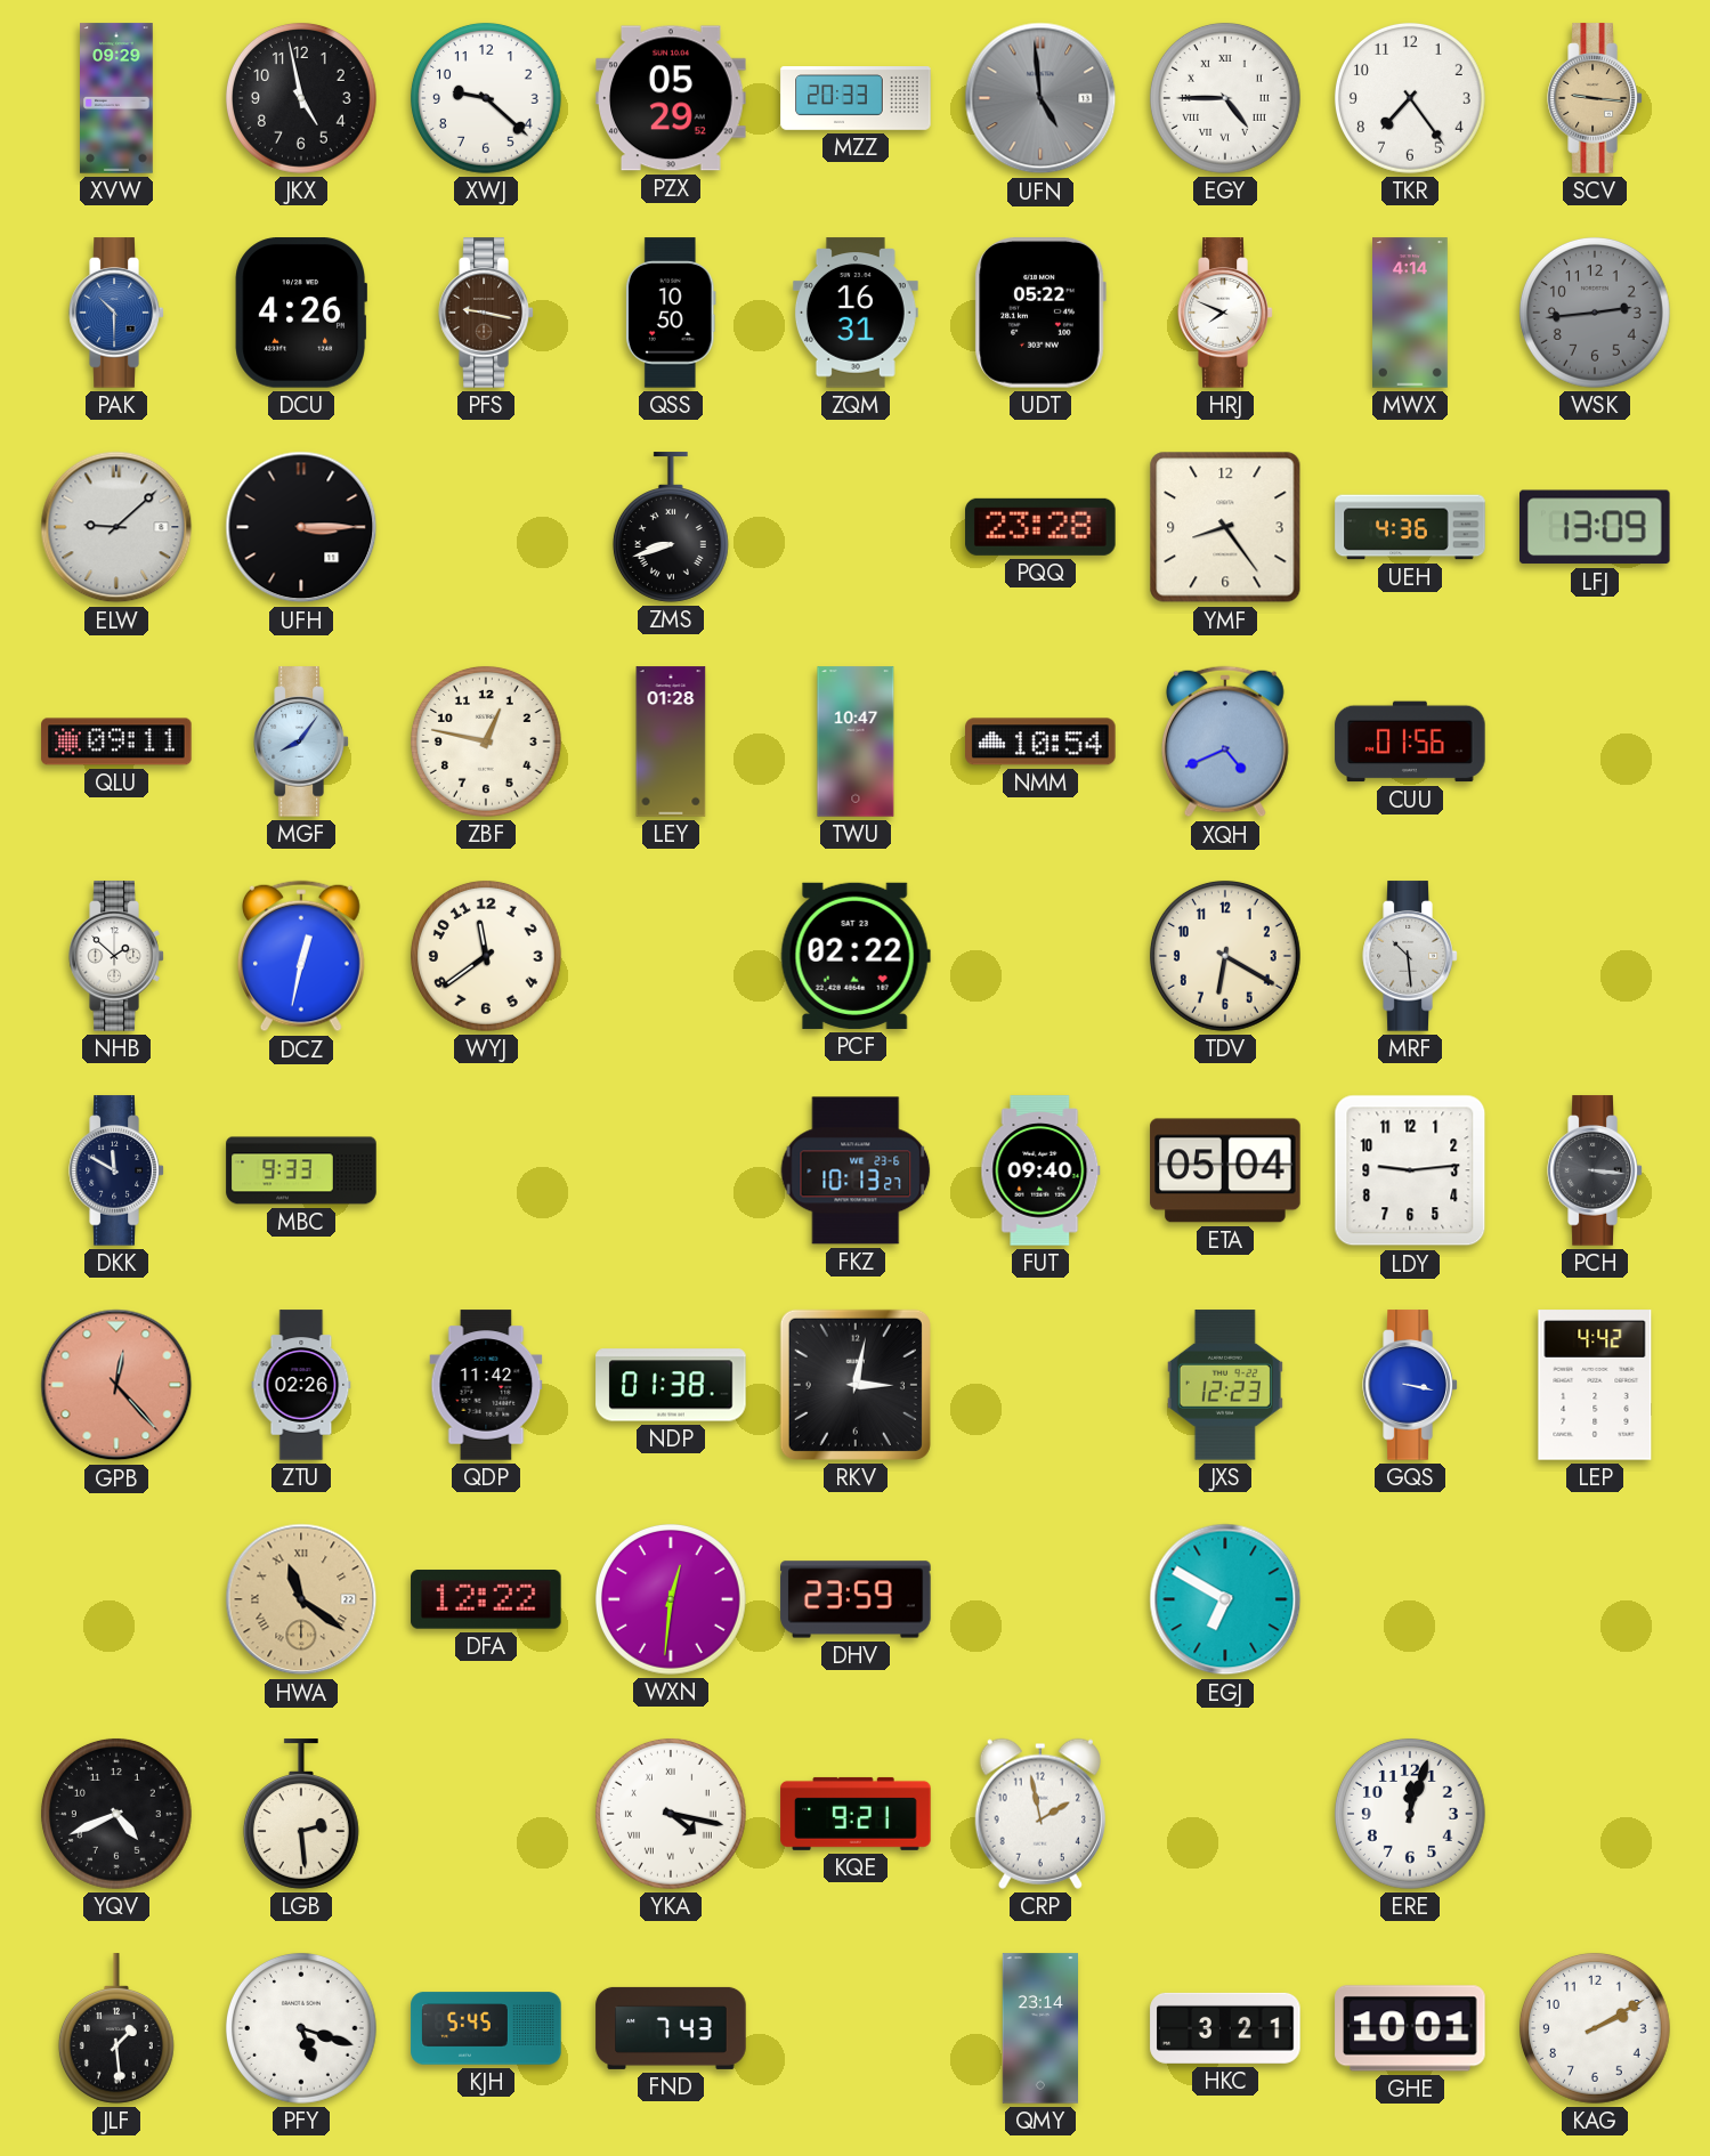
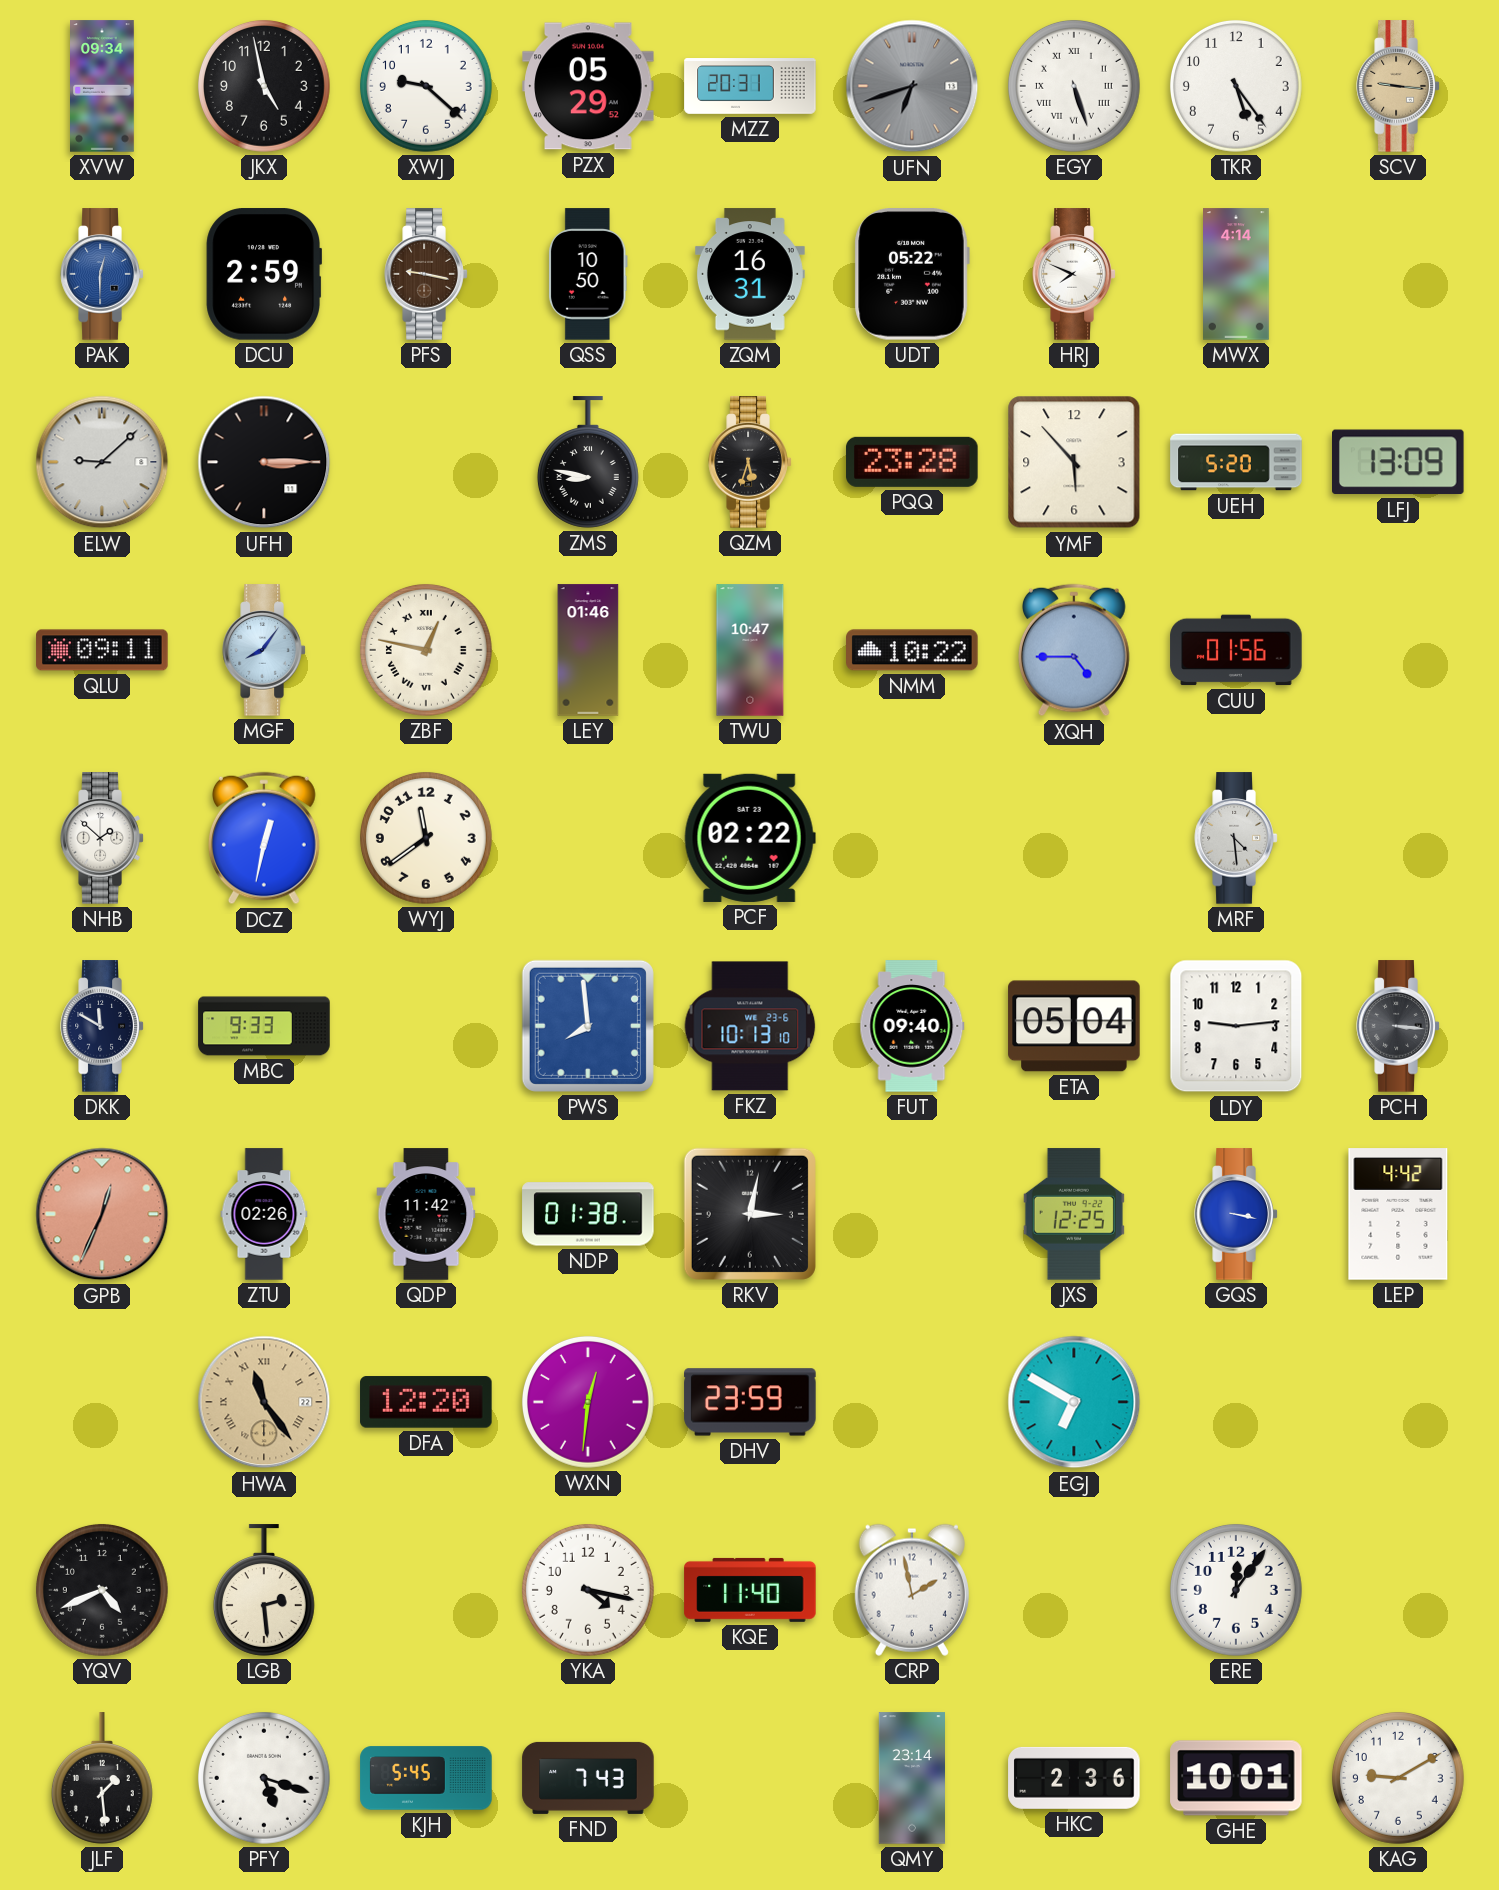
XVW: 09:29 -> 09:34 (103, 86)
MZZ: 20:33 -> 20:31 (750, 86)
UFN: 4:59 -> 6:42 (912, 86)
EGY: 4:45 -> 5:27 (1074, 86)
TKR: 7:24 -> 5:24 (1236, 86)
PAK: 10:30 -> 12:30 (102, 274)
DCU: 4:26 -> 2:59 (263, 274)
WSK: 2:44 -> none (1595, 313)
ZMS: 8:42 -> 8:47 (588, 462)
QZM: none -> 5:33 (750, 462)
YMF: 8:24 -> 5:53 (1074, 462)
UEH: 4:36 -> 5:20 (1236, 462)
ZBF numerals: Arabic -> Roman (426, 650)
LEY: 01:28 -> 01:46 (588, 650)
NMM: 10:54 -> 10:22 (912, 650)
XQH: 4:41 -> 4:45 (1074, 650)
TDV: 6:20 -> none (1225, 956)
MRF: 10:29 -> 4:29 (1236, 838)
PWS: none -> 7:59 (588, 1026)
FKZ: 10:13:27 -> 10:13:10 (750, 1026)
GPB: 12:23 -> 12:34 (102, 1214)
JXS: 12:23 -> 12:25 (1074, 1214)
HWA: 11:21 -> 11:24 (264, 1402)
DFA: 12:22 -> 12:20 (426, 1402)
YKA numerals: Roman -> Arabic (588, 1590)
KQE: 9:21 -> 11:40 (750, 1590)
ERE: 12:03 -> 12:06 (1236, 1590)
HKC: 3:21 -> 2:36 (1074, 1778)
KAG: 2:10 -> 9:10 (1398, 1778)
